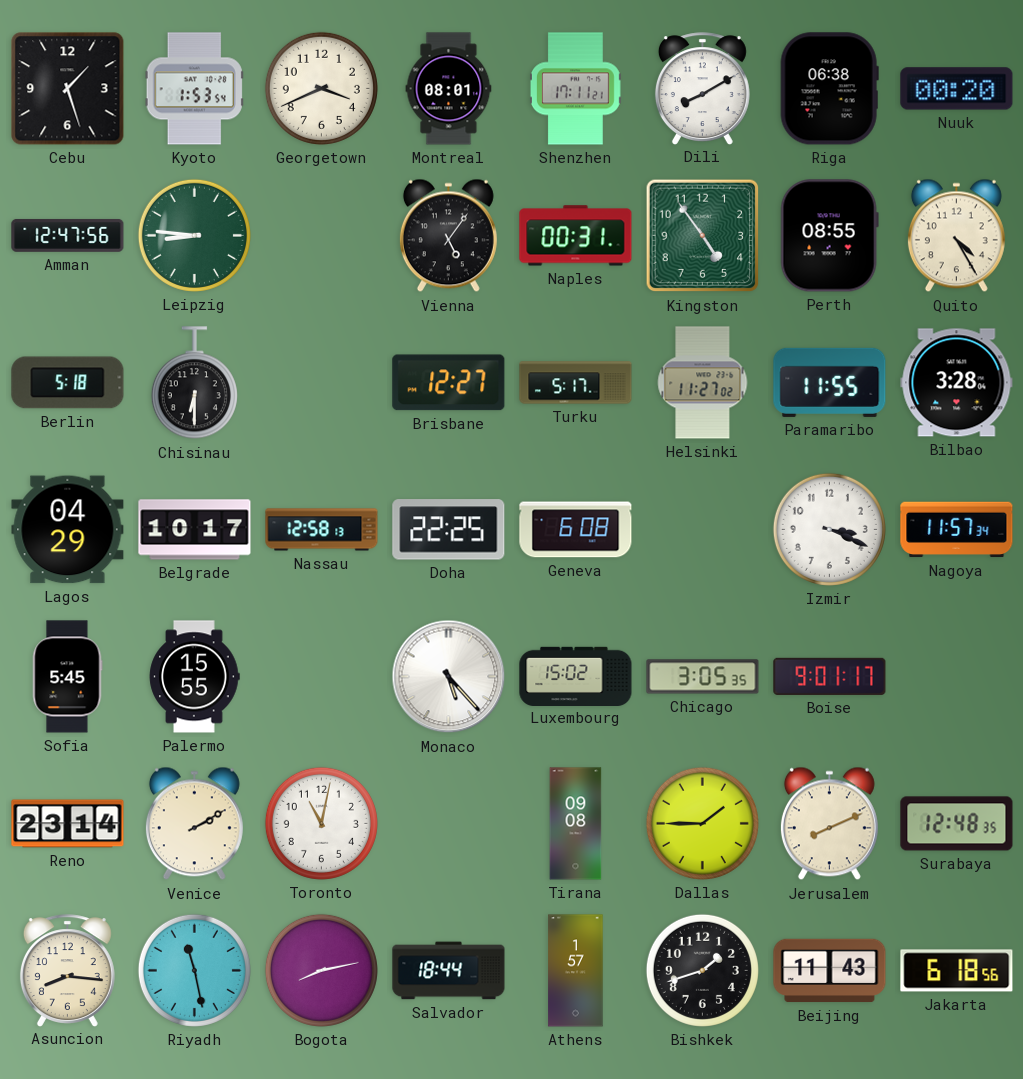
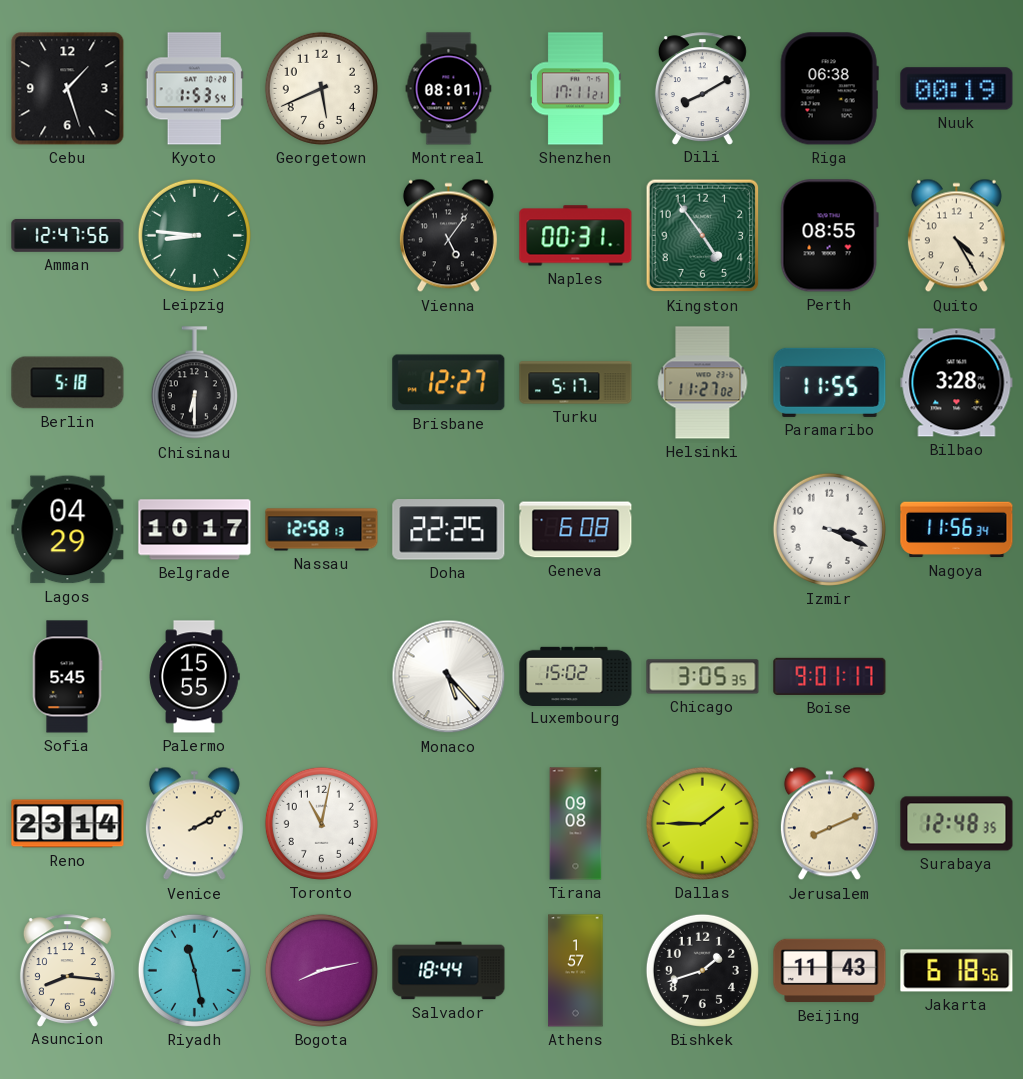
Georgetown: 3:41 -> 5:41 (321, 88)
Nuuk: 00:20 -> 00:19 (957, 89)
Nagoya: 11:57 -> 11:56 (957, 530)
